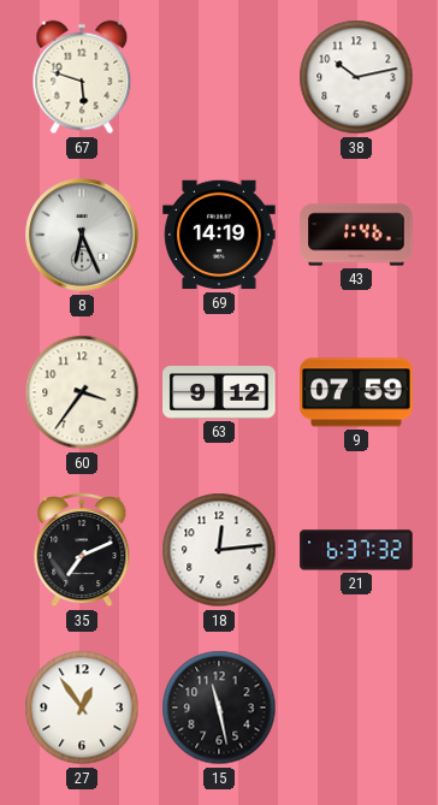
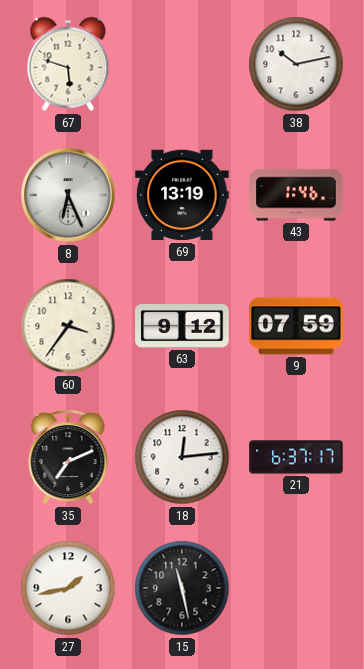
69: 14:19 -> 13:19 (182, 195)
21: 6:37:32 -> 6:37:17 (296, 457)
27: 12:54 -> 1:43 (68, 588)
